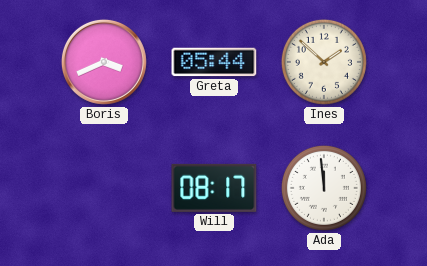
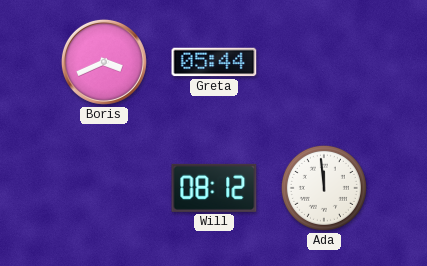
Ines: 1:52 -> none (324, 62)
Will: 08:17 -> 08:12 (214, 188)
